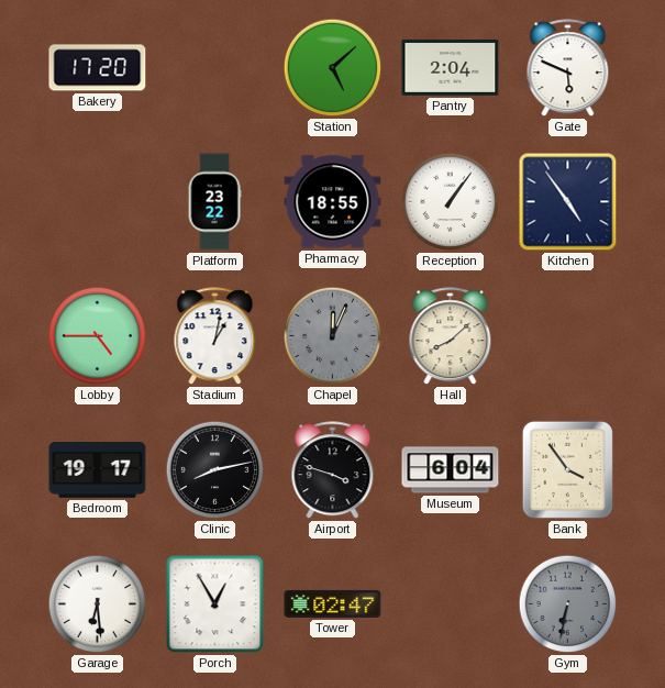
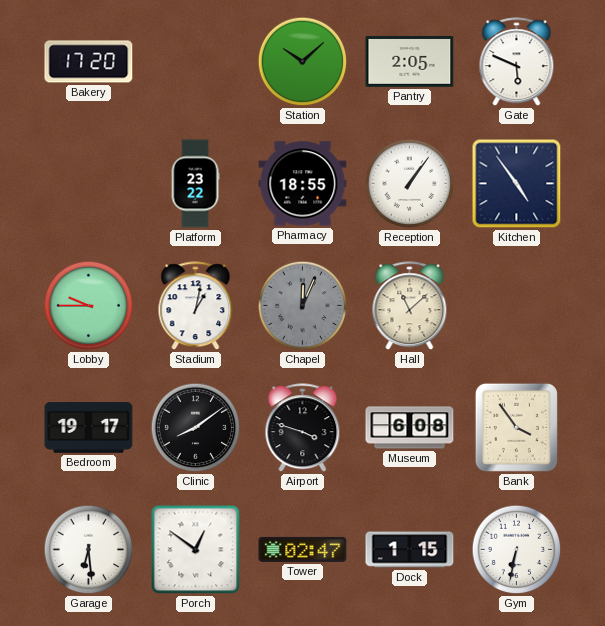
Station: 5:08 -> 10:08 (303, 62)
Pantry: 2:04 -> 2:05 (410, 61)
Lobby: 4:45 -> 9:45 (89, 306)
Hall: 8:08 -> 11:08 (410, 306)
Clinic: 8:13 -> 8:09 (196, 428)
Museum: 6:04 -> 6:08 (410, 428)
Porch: 12:55 -> 12:51 (196, 550)
Dock: none -> 1:15 (410, 550)
Gym dial: grey -> white (517, 550)
